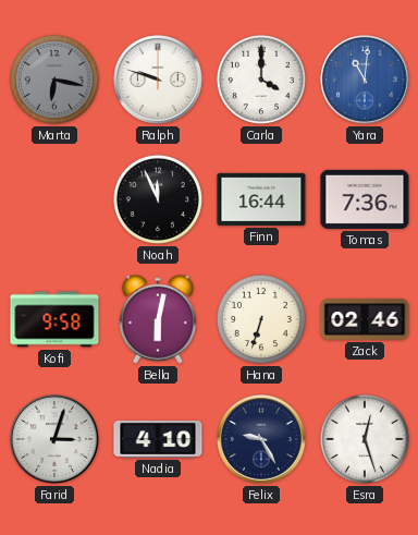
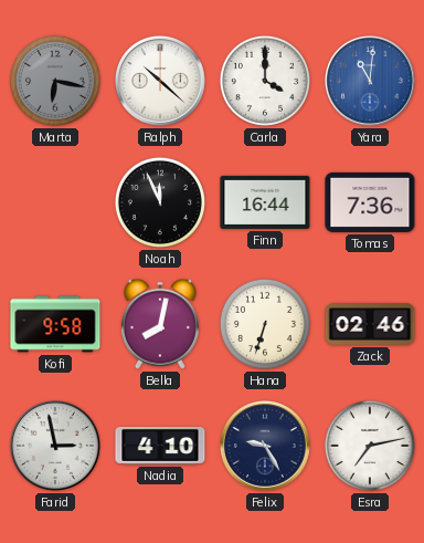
Ralph: 9:48 -> 10:22 (160, 81)
Bella: 6:02 -> 8:02 (160, 324)
Farid: 3:03 -> 2:58 (55, 446)
Esra: 12:27 -> 7:13 (370, 446)
